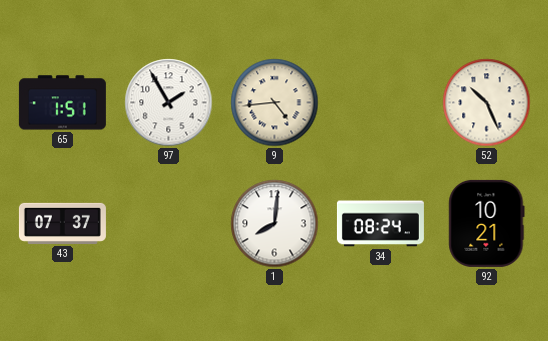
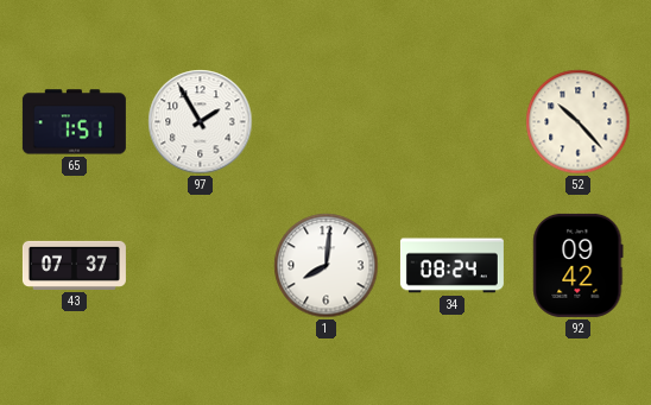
9: 4:44 -> none (275, 103)
52: 10:26 -> 10:23 (579, 122)
92: 10:21 -> 09:42 (579, 265)
